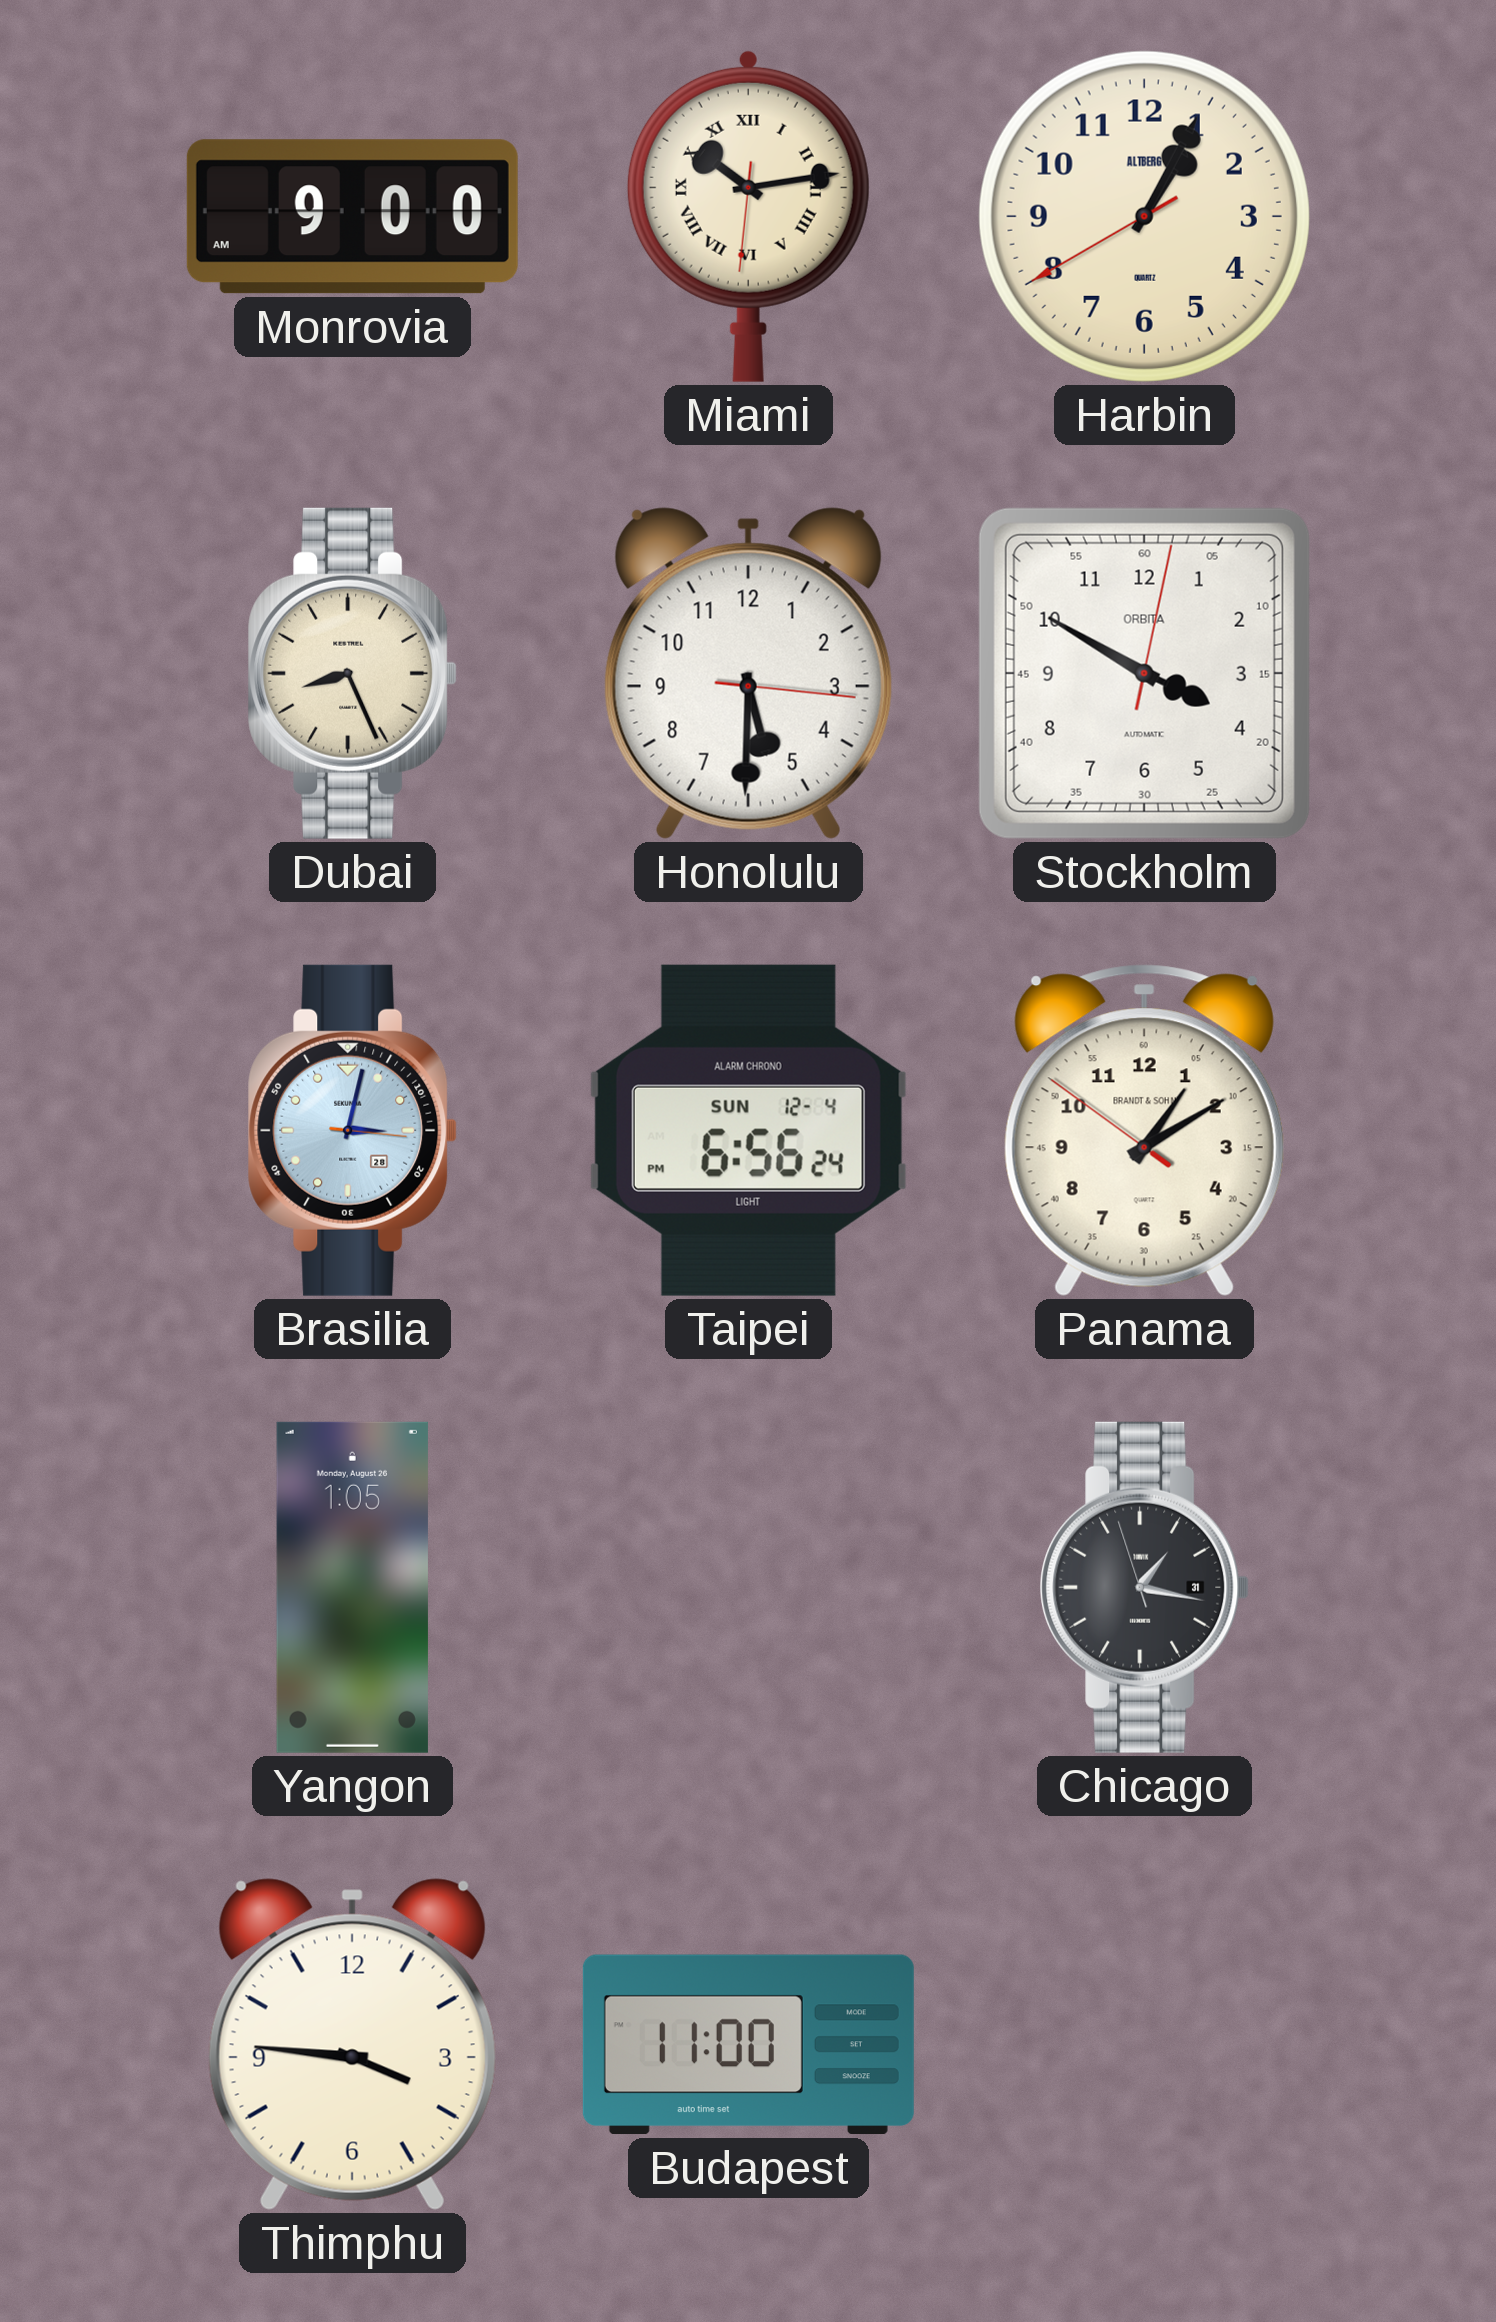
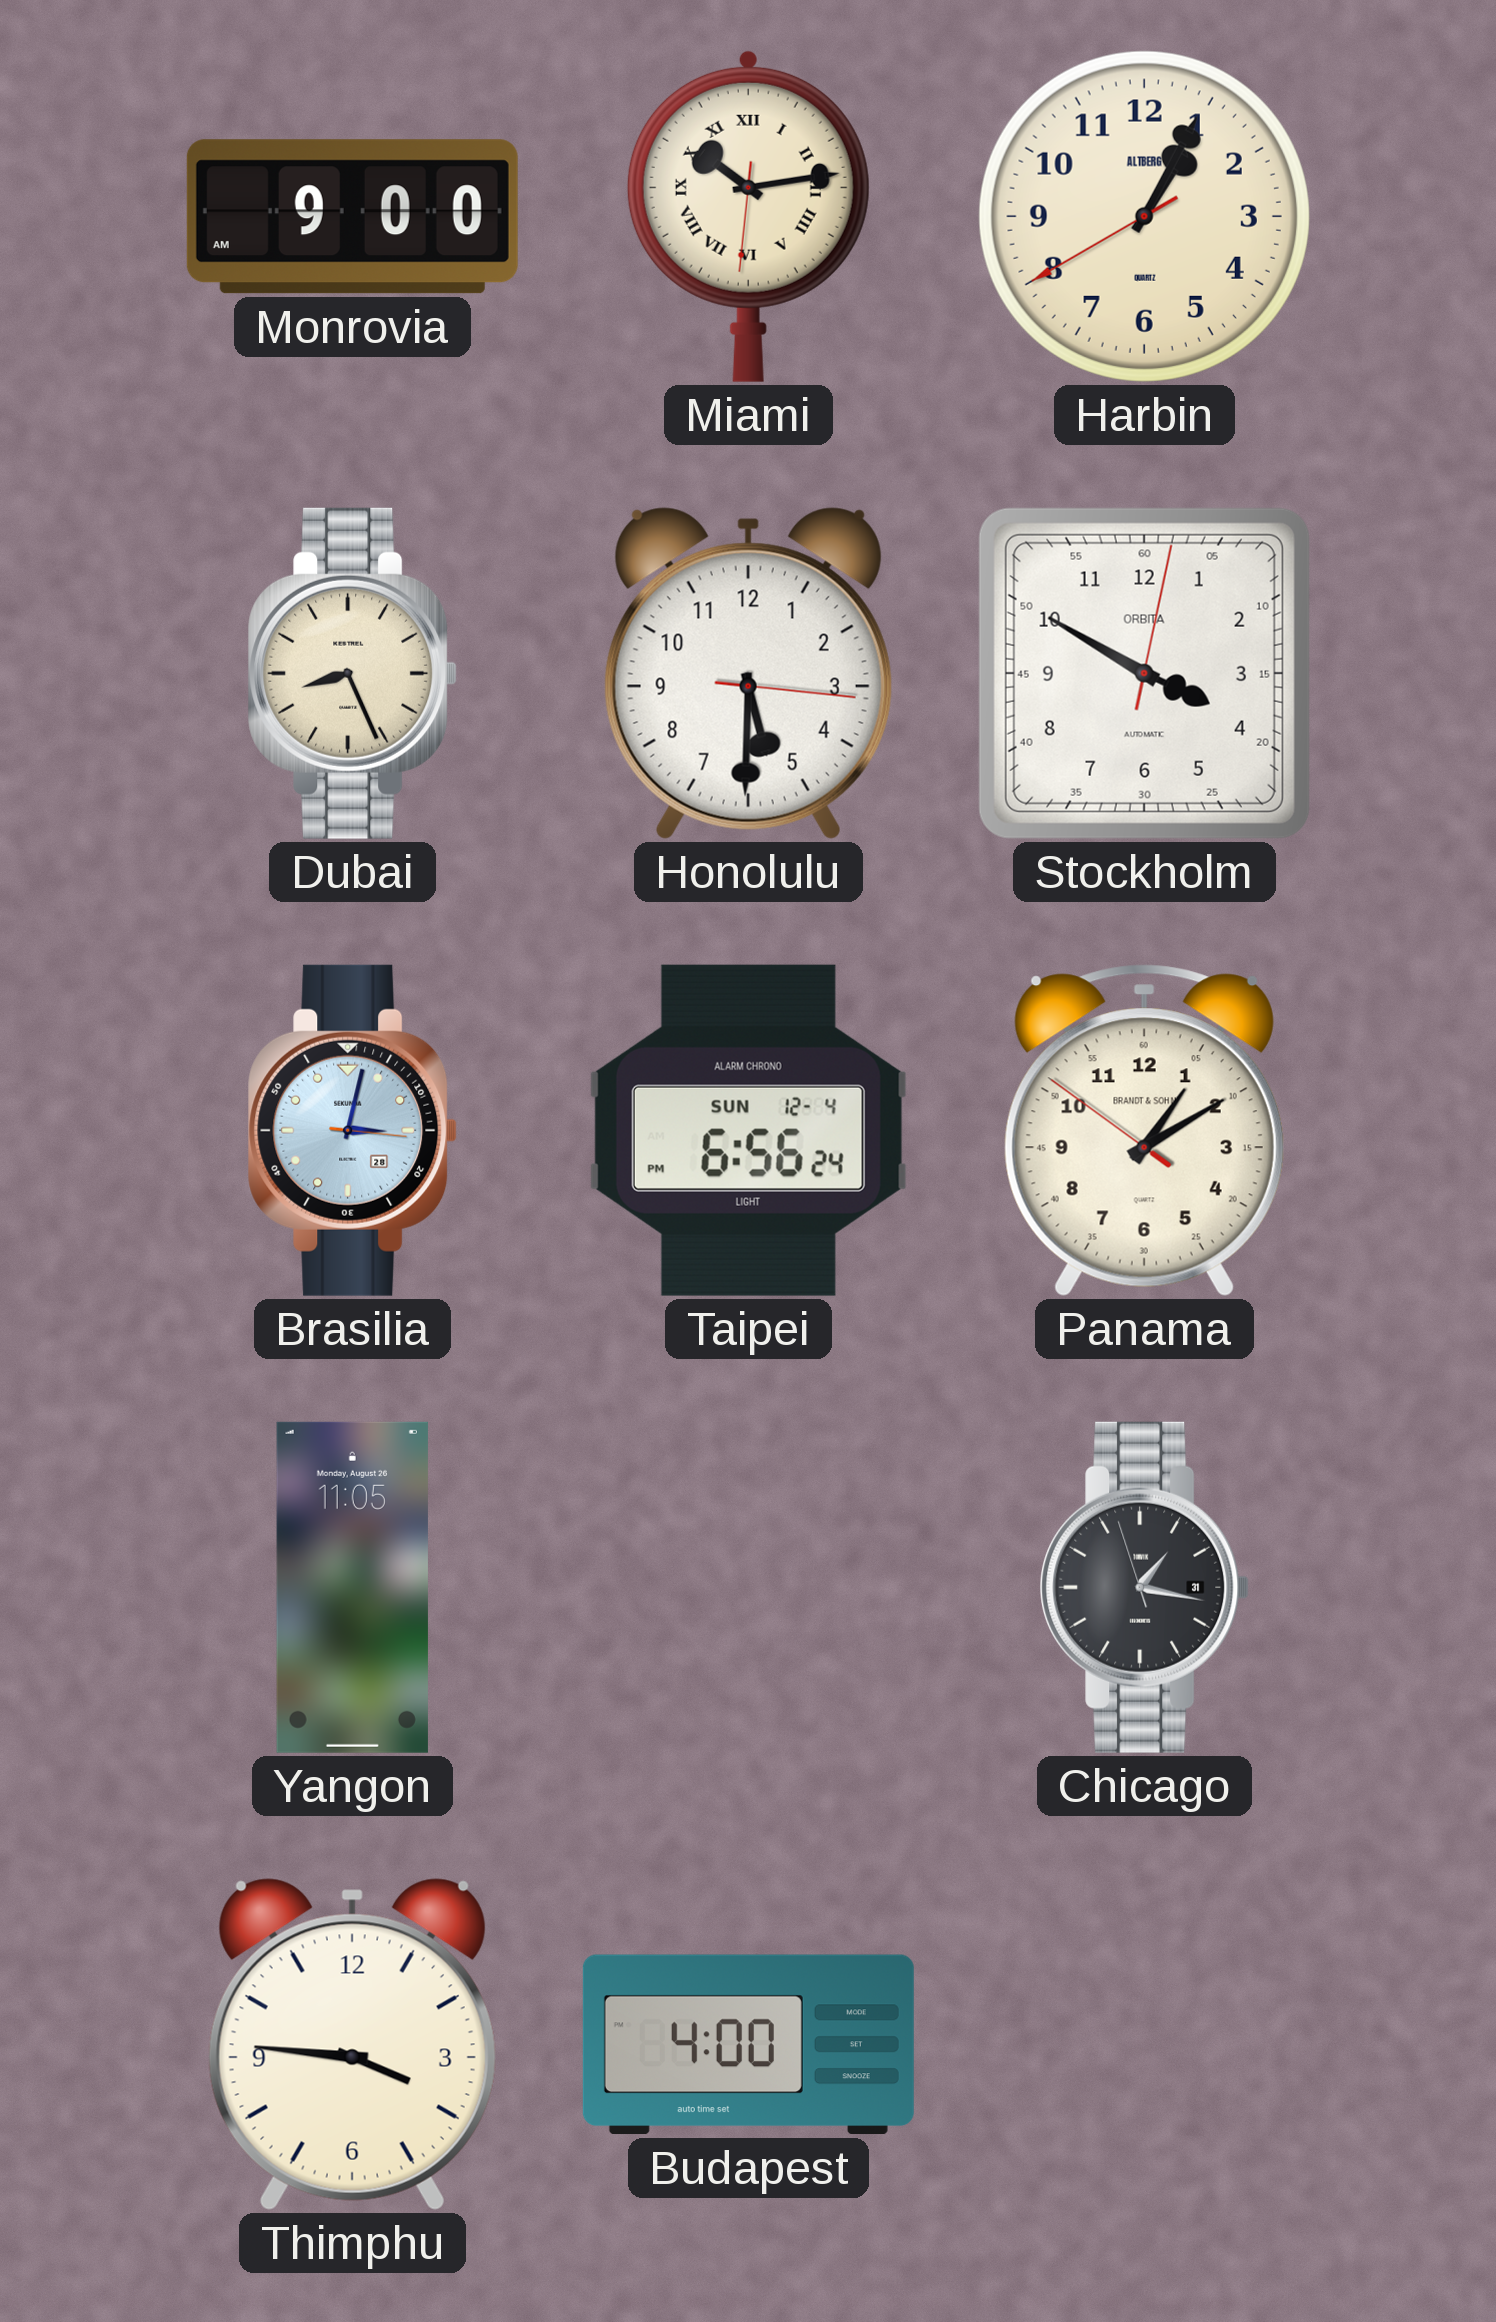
Yangon: 1:05 -> 11:05 (352, 1587)
Budapest: 11:00 -> 4:00 (748, 2045)
